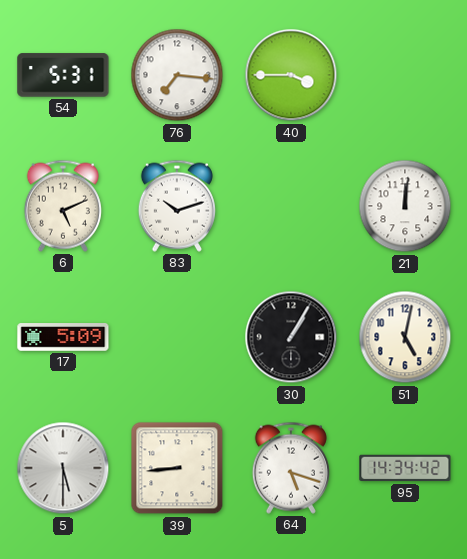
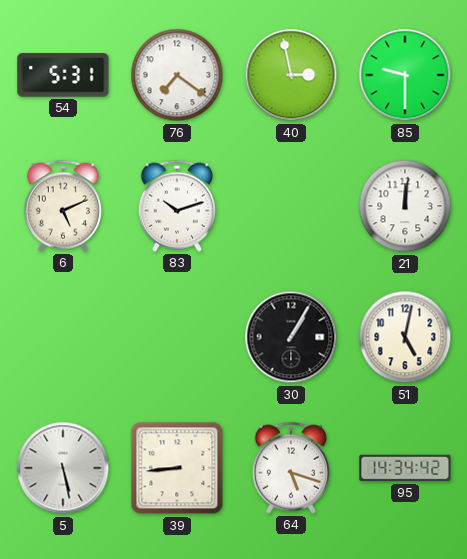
76: 7:16 -> 7:21 (177, 75)
40: 3:45 -> 2:58 (291, 75)
85: none -> 9:30 (405, 75)
17: 5:09 -> none (63, 337)
5: 5:30 -> 5:28 (63, 468)
